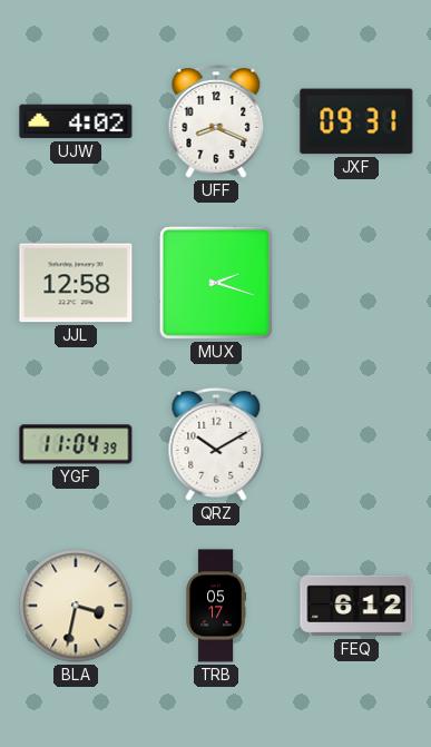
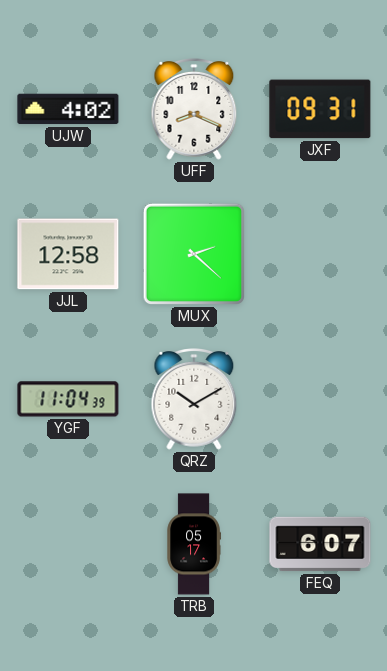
MUX: 2:18 -> 2:22 (194, 254)
BLA: 3:32 -> none (76, 606)
FEQ: 6:12 -> 6:07 (320, 544)
